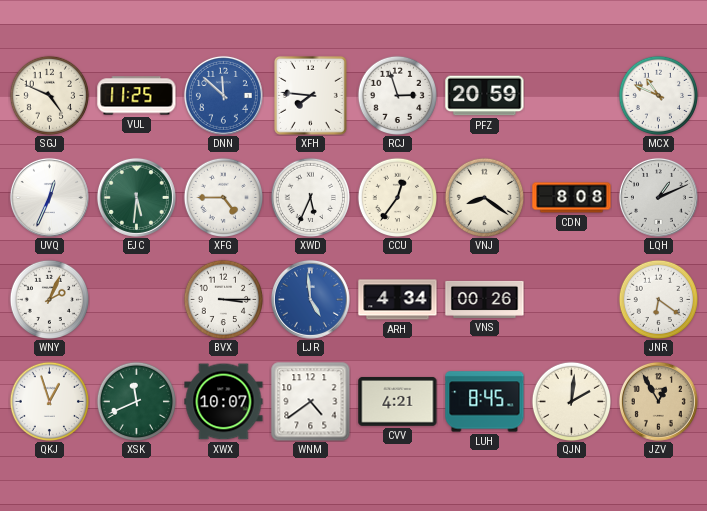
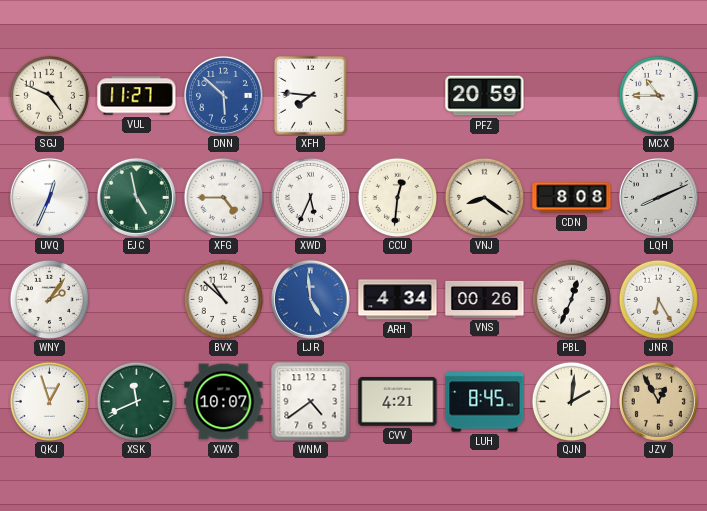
VUL: 11:25 -> 11:27 (137, 96)
DNN: 11:52 -> 5:52 (223, 95)
RCJ: 2:57 -> none (397, 95)
MCX: 10:49 -> 10:45 (658, 95)
EJC: 5:31 -> 4:58 (136, 197)
CCU: 12:36 -> 12:31 (397, 197)
LQH: 1:11 -> 8:11 (658, 197)
WNY: 2:04 -> 2:06 (49, 299)
BVX: 3:15 -> 10:52 (223, 299)
PBL: none -> 12:34 (571, 299)
JNR: 6:21 -> 6:25 (658, 299)
